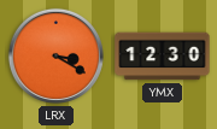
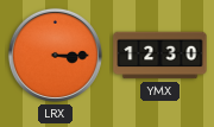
LRX: 3:20 -> 3:15 (55, 55)
